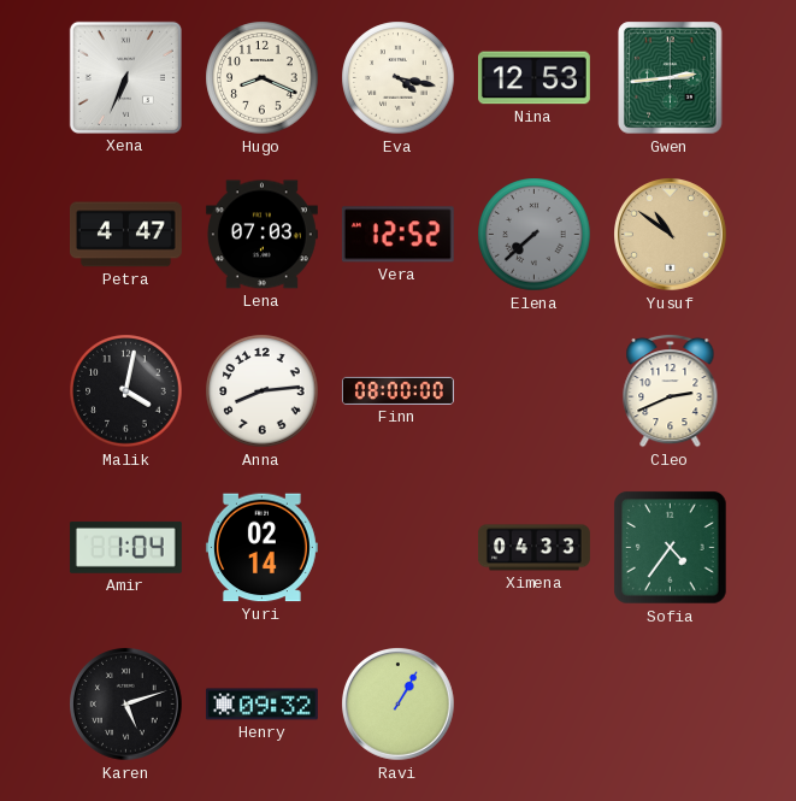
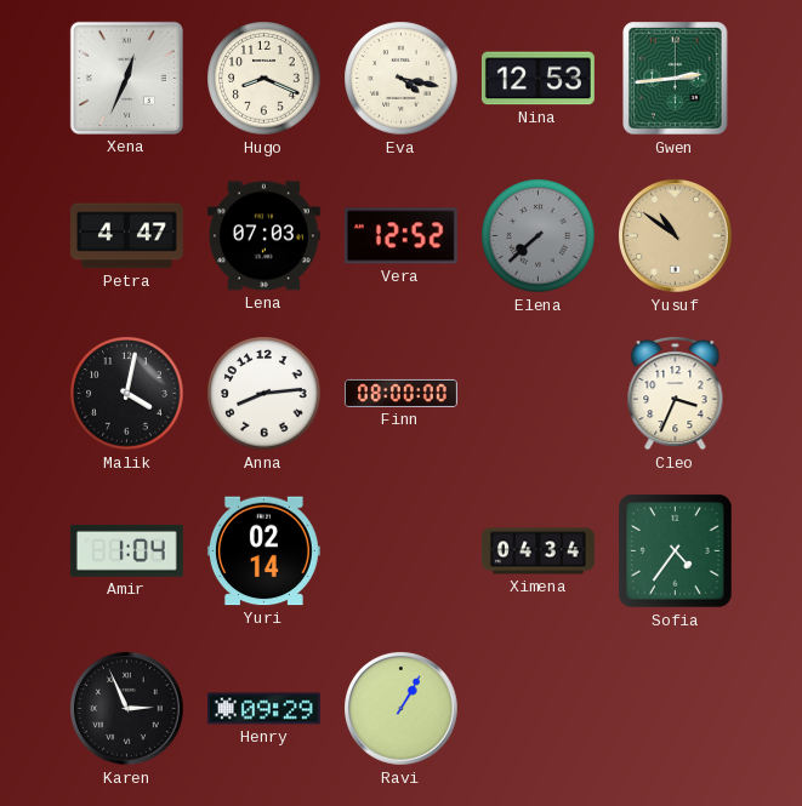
Xena: 6:34 -> 12:34 (126, 78)
Cleo: 2:41 -> 3:34 (676, 393)
Ximena: 04:33 -> 04:34 (537, 551)
Karen: 5:12 -> 2:56 (127, 709)
Henry: 09:32 -> 09:29 (263, 709)
